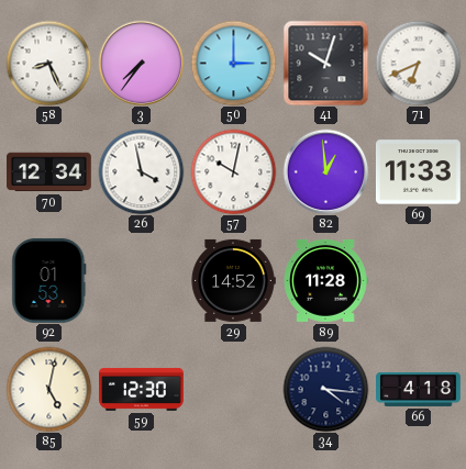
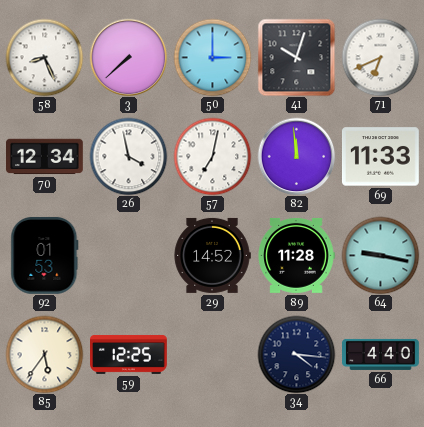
3: 7:36 -> 7:38 (128, 57)
57: 10:02 -> 7:02 (212, 156)
82: 12:59 -> 11:59 (296, 156)
64: none -> 9:17 (380, 255)
85: 5:02 -> 5:36 (44, 354)
59: 12:30 -> 12:25 (129, 354)
66: 4:18 -> 4:40 (381, 354)
